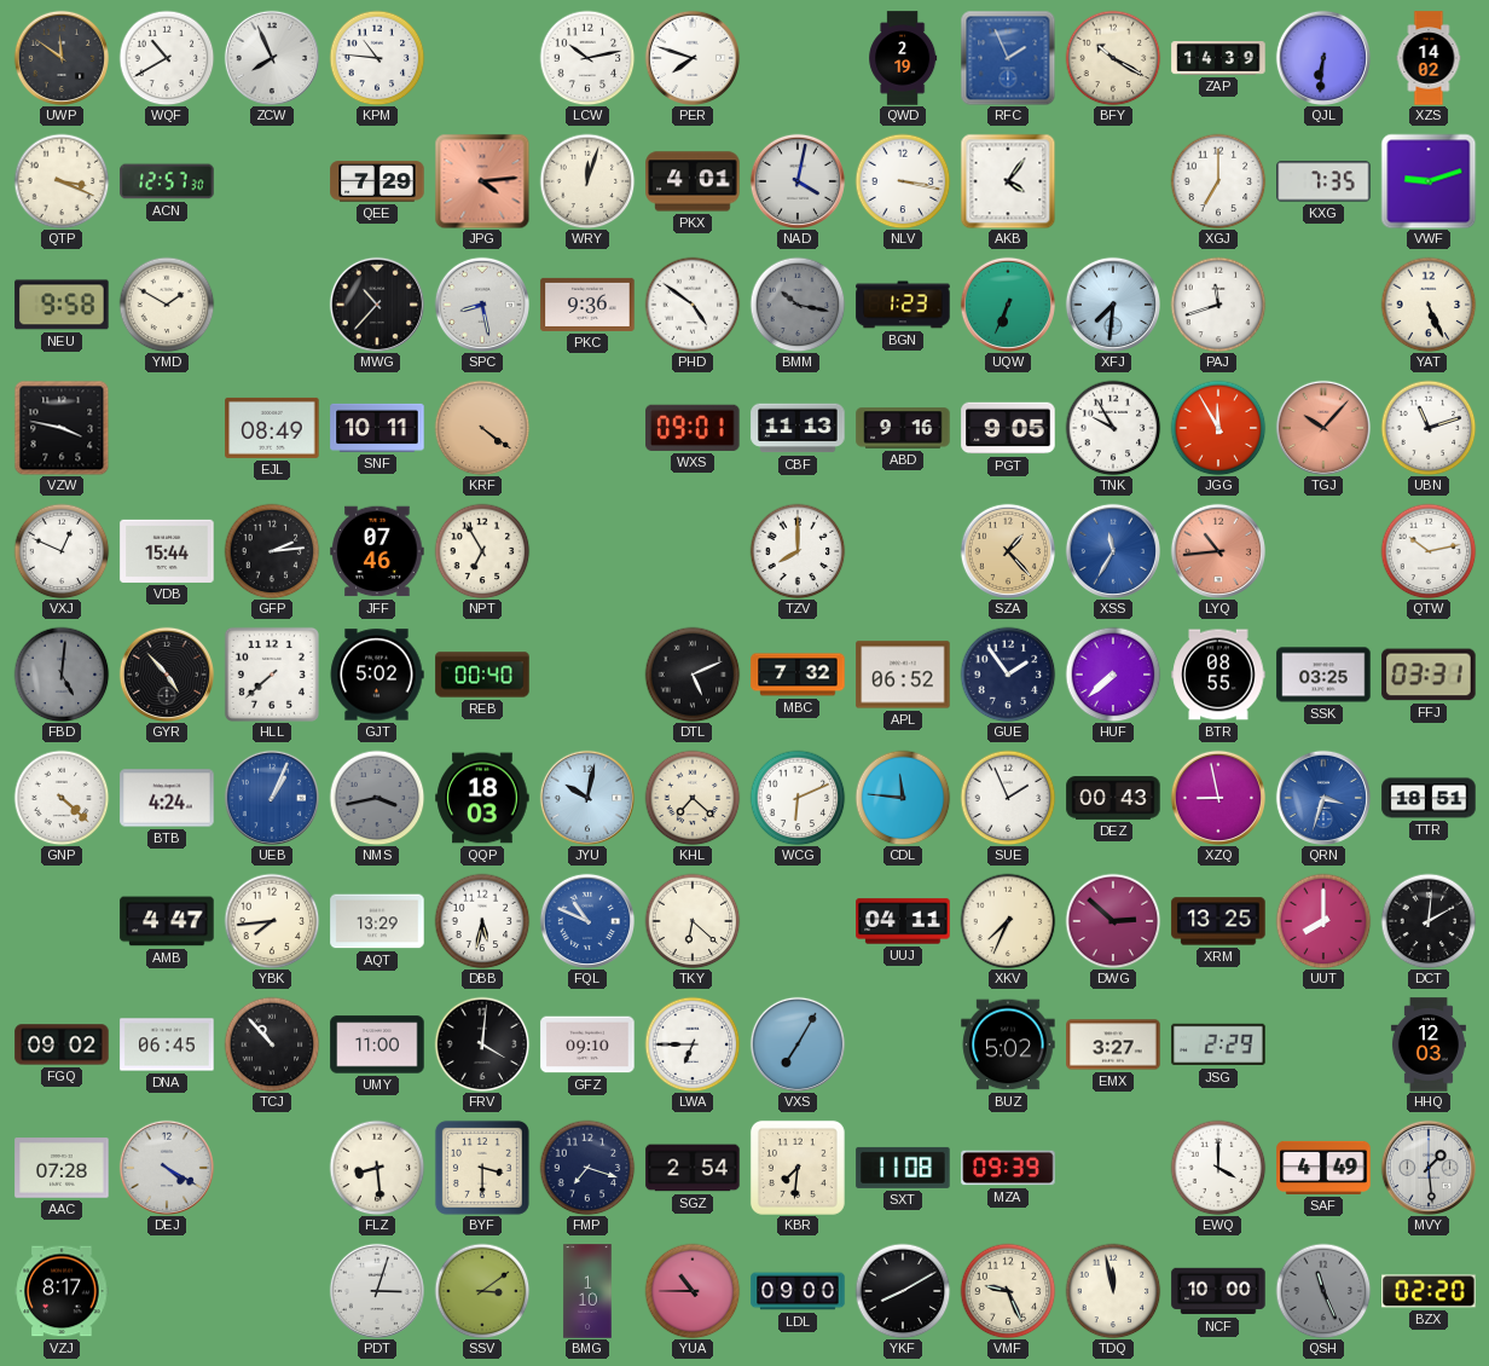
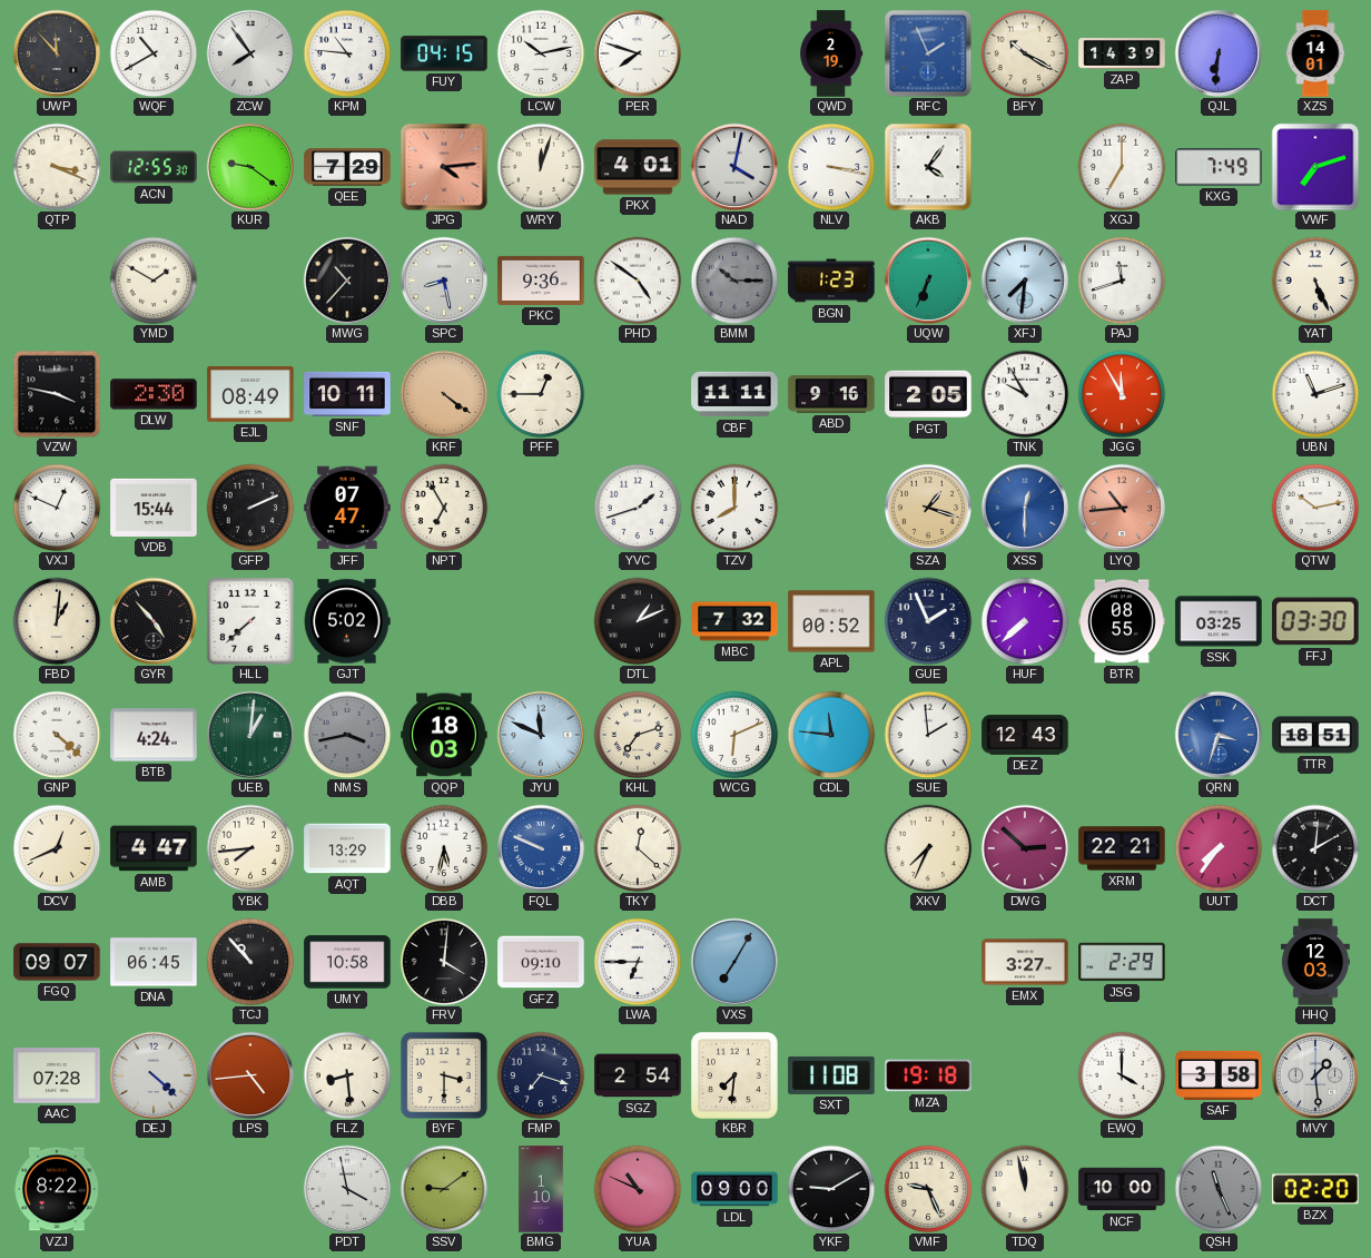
UWP: 11:51 -> 11:53 (56, 52)
ZCW: 7:56 -> 7:54 (249, 52)
FUY: none -> 04:15 (444, 53)
XZS: 14:02 -> 14:01 (1315, 53)
ACN: 12:57 -> 12:55 (154, 167)
KUR: none -> 9:21 (249, 166)
KXG: 7:35 -> 7:49 (1219, 167)
VWF: 9:12 -> 7:12 (1315, 167)
NEU: 9:58 -> none (62, 305)
BMM: 10:17 -> 10:15 (734, 281)
DLW: none -> 2:30 (154, 394)
PFF: none -> 12:45 (541, 394)
WXS: 09:01 -> none (693, 428)
CBF: 11:13 -> 11:11 (734, 394)
PGT: 9:05 -> 2:05 (928, 394)
TGJ: 10:07 -> none (1322, 427)
GFP: 2:14 -> 2:11 (250, 508)
JFF: 07:46 -> 07:47 (347, 508)
YVC: none -> 1:42 (638, 508)
SZA: 1:23 -> 1:18 (927, 507)
XSS: 11:35 -> 12:30 (1024, 507)
FBD: 5:01 -> 1:01 (57, 621)
FBD dial: grey -> cream (57, 621)
REB: 00:40 -> none (482, 675)
DTL: 5:11 -> 1:11 (638, 621)
APL: 06:52 -> 00:52 (831, 621)
GUE: 1:54 -> 1:56 (928, 621)
FFJ: 03:31 -> 03:30 (1315, 621)
UEB: 1:04 -> 1:01 (249, 734)
UEB dial: blue -> green (249, 734)
JYU: 10:02 -> 11:49 (540, 734)
KHL: 7:22 -> 7:12 (638, 735)
SUE: 1:56 -> 1:59 (928, 735)
DEZ: 00:43 -> 12:43 (1025, 735)
XZQ: 8:58 -> none (1217, 797)
DCV: none -> 12:41 (57, 848)
FQL: 10:49 -> 9:49 (540, 847)
TKY: 6:22 -> 12:22 (638, 848)
UUJ: 04:11 -> none (903, 921)
XRM: 13:25 -> 22:21 (1122, 848)
UUT: 8:00 -> 7:36 (1219, 848)
FGQ: 09:02 -> 09:07 (57, 962)
UMY: 11:00 -> 10:58 (347, 962)
BUZ: 5:02 -> none (1008, 1044)
DEJ: 4:20 -> 4:22 (152, 1074)
LPS: none -> 4:44 (249, 1074)
MZA: 09:39 -> 19:18 (928, 1075)
SAF: 4:49 -> 3:58 (1219, 1075)
VZJ: 8:17 -> 8:22 (57, 1189)
PDT: 3:03 -> 3:58 (346, 1188)
SSV: 3:09 -> 9:09 (444, 1189)
YUA: 10:45 -> 10:49 (638, 1189)
YKF: 8:10 -> 9:10 (831, 1189)
